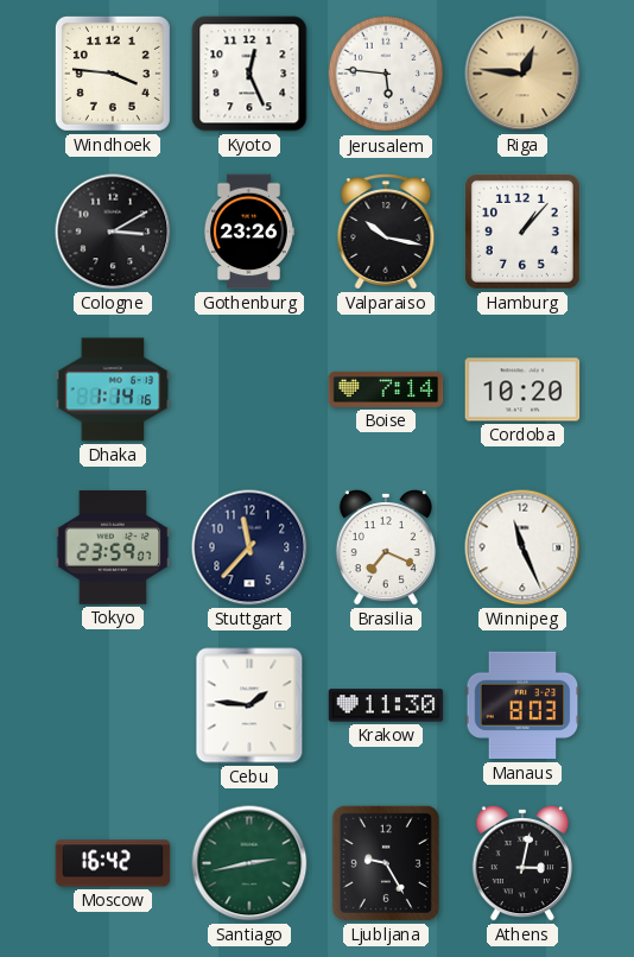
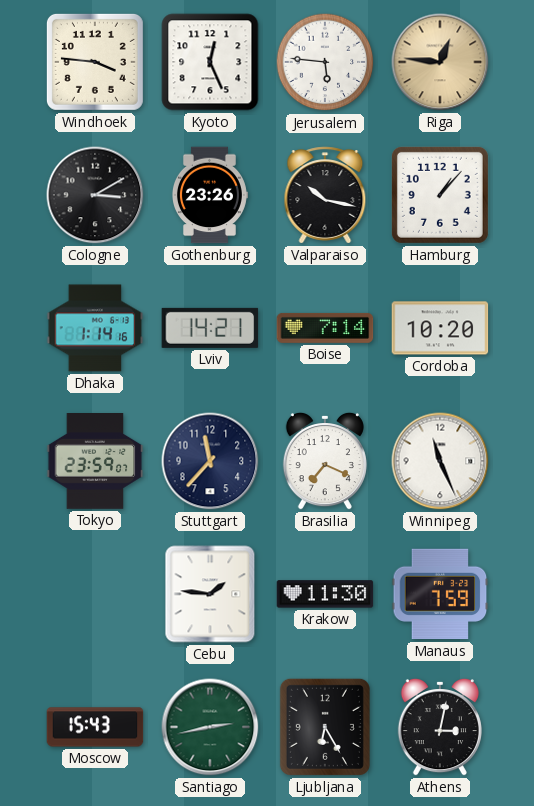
Lviv: none -> 14:21 (210, 328)
Manaus: 8:03 -> 7:59 (440, 594)
Moscow: 16:42 -> 15:43 (95, 727)
Ljubljana: 9:25 -> 6:25 (325, 727)
